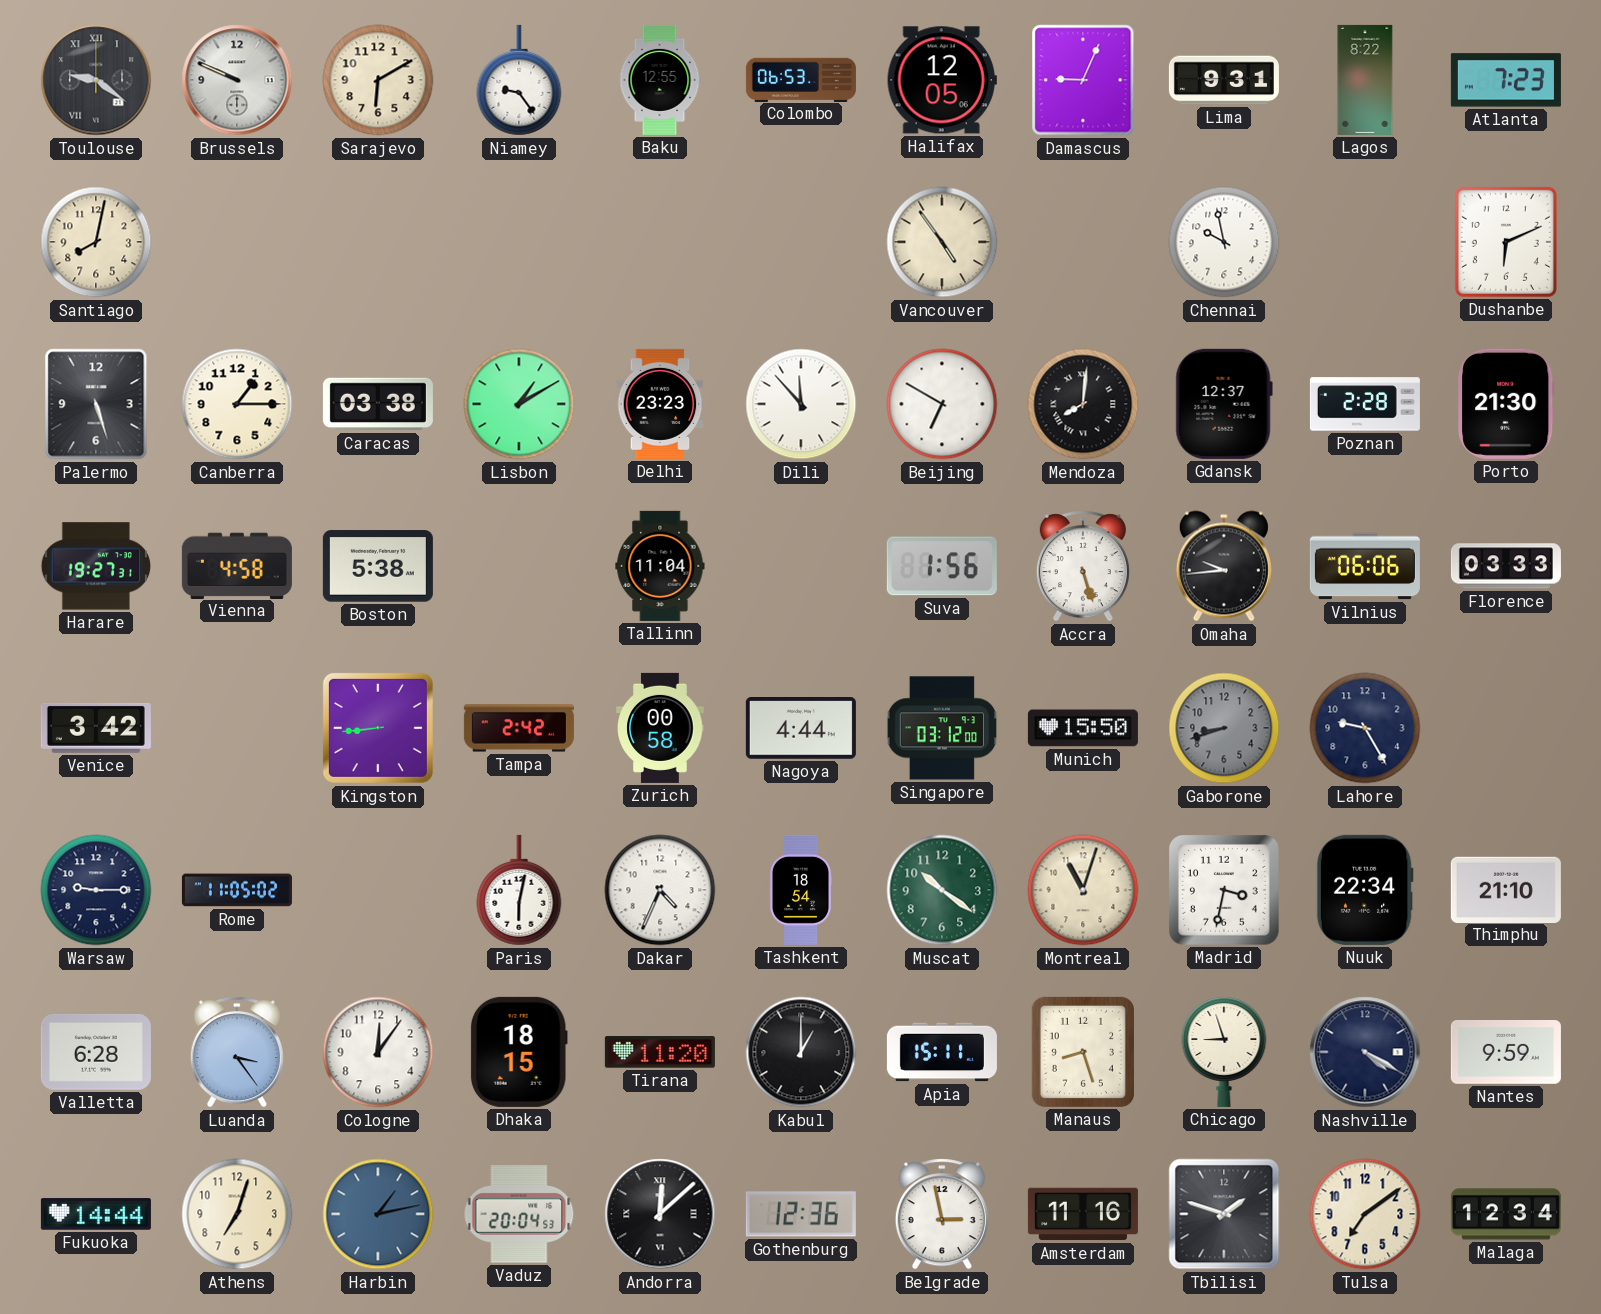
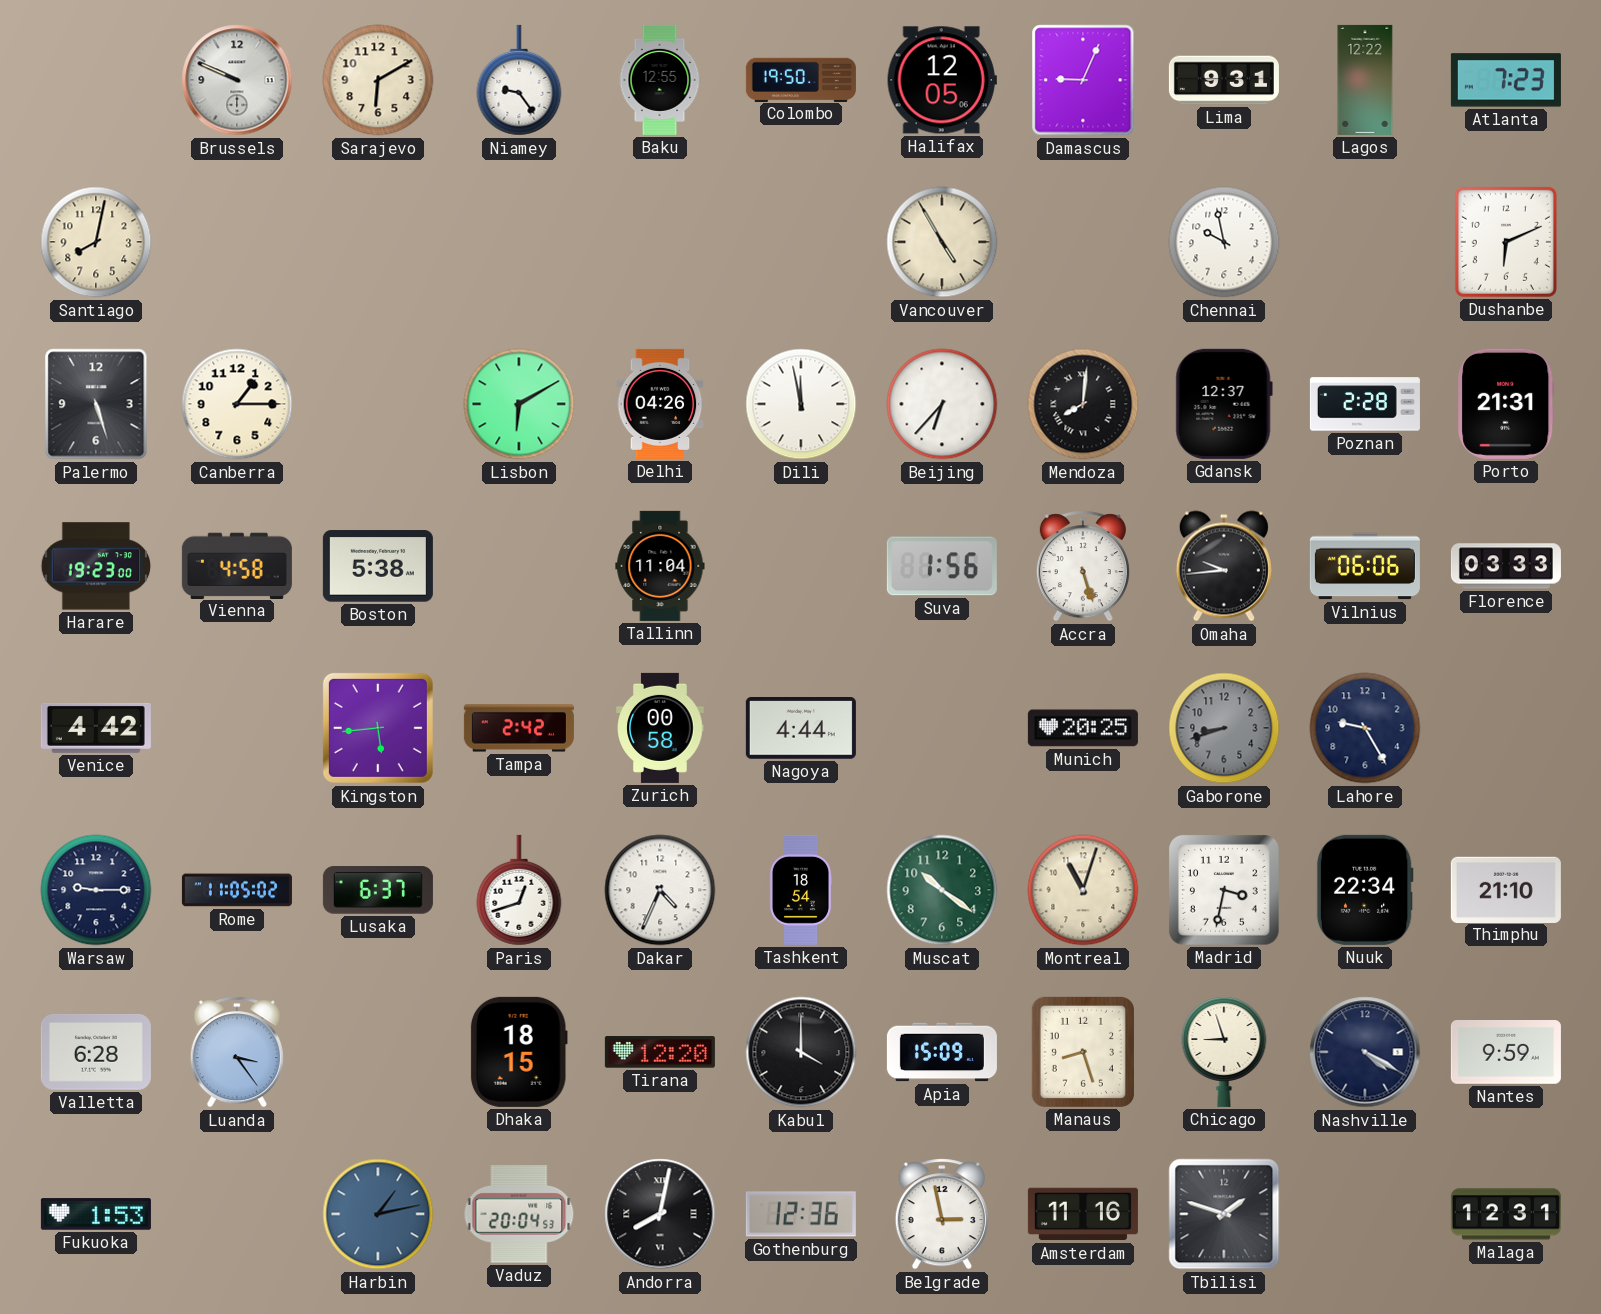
Toulouse: 9:21 -> none (96, 80)
Colombo: 06:53 -> 19:50 (801, 79)
Lagos: 8:22 -> 12:22 (1365, 80)
Vancouver: 4:54 -> 4:55 (942, 242)
Caracas: 03:38 -> none (378, 404)
Lisbon: 1:10 -> 6:10 (519, 404)
Delhi: 23:23 -> 04:26 (660, 404)
Dili: 11:53 -> 11:58 (801, 404)
Beijing: 6:50 -> 6:37 (942, 404)
Porto: 21:30 -> 21:31 (1506, 404)
Harare: 19:27 -> 19:23 (96, 566)
Venice: 3:42 -> 4:42 (96, 728)
Kingston: 8:44 -> 5:44 (378, 728)
Singapore: 03:12 -> none (941, 728)
Munich: 15:50 -> 20:25 (1083, 728)
Lusaka: none -> 6:37 (378, 890)
Paris: 6:02 -> 12:42 (519, 890)
Cologne: 12:06 -> none (378, 1052)
Tirana: 11:20 -> 12:20 (660, 1052)
Kabul: 1:00 -> 4:00 (801, 1052)
Apia: 15:11 -> 15:09 (942, 1052)
Fukuoka: 14:44 -> 1:53 (96, 1214)
Athens: 7:03 -> none (237, 1214)
Andorra: 12:08 -> 8:02 (660, 1214)
Tulsa: 7:09 -> none (1365, 1214)
Malaga: 12:34 -> 12:31 (1506, 1214)
